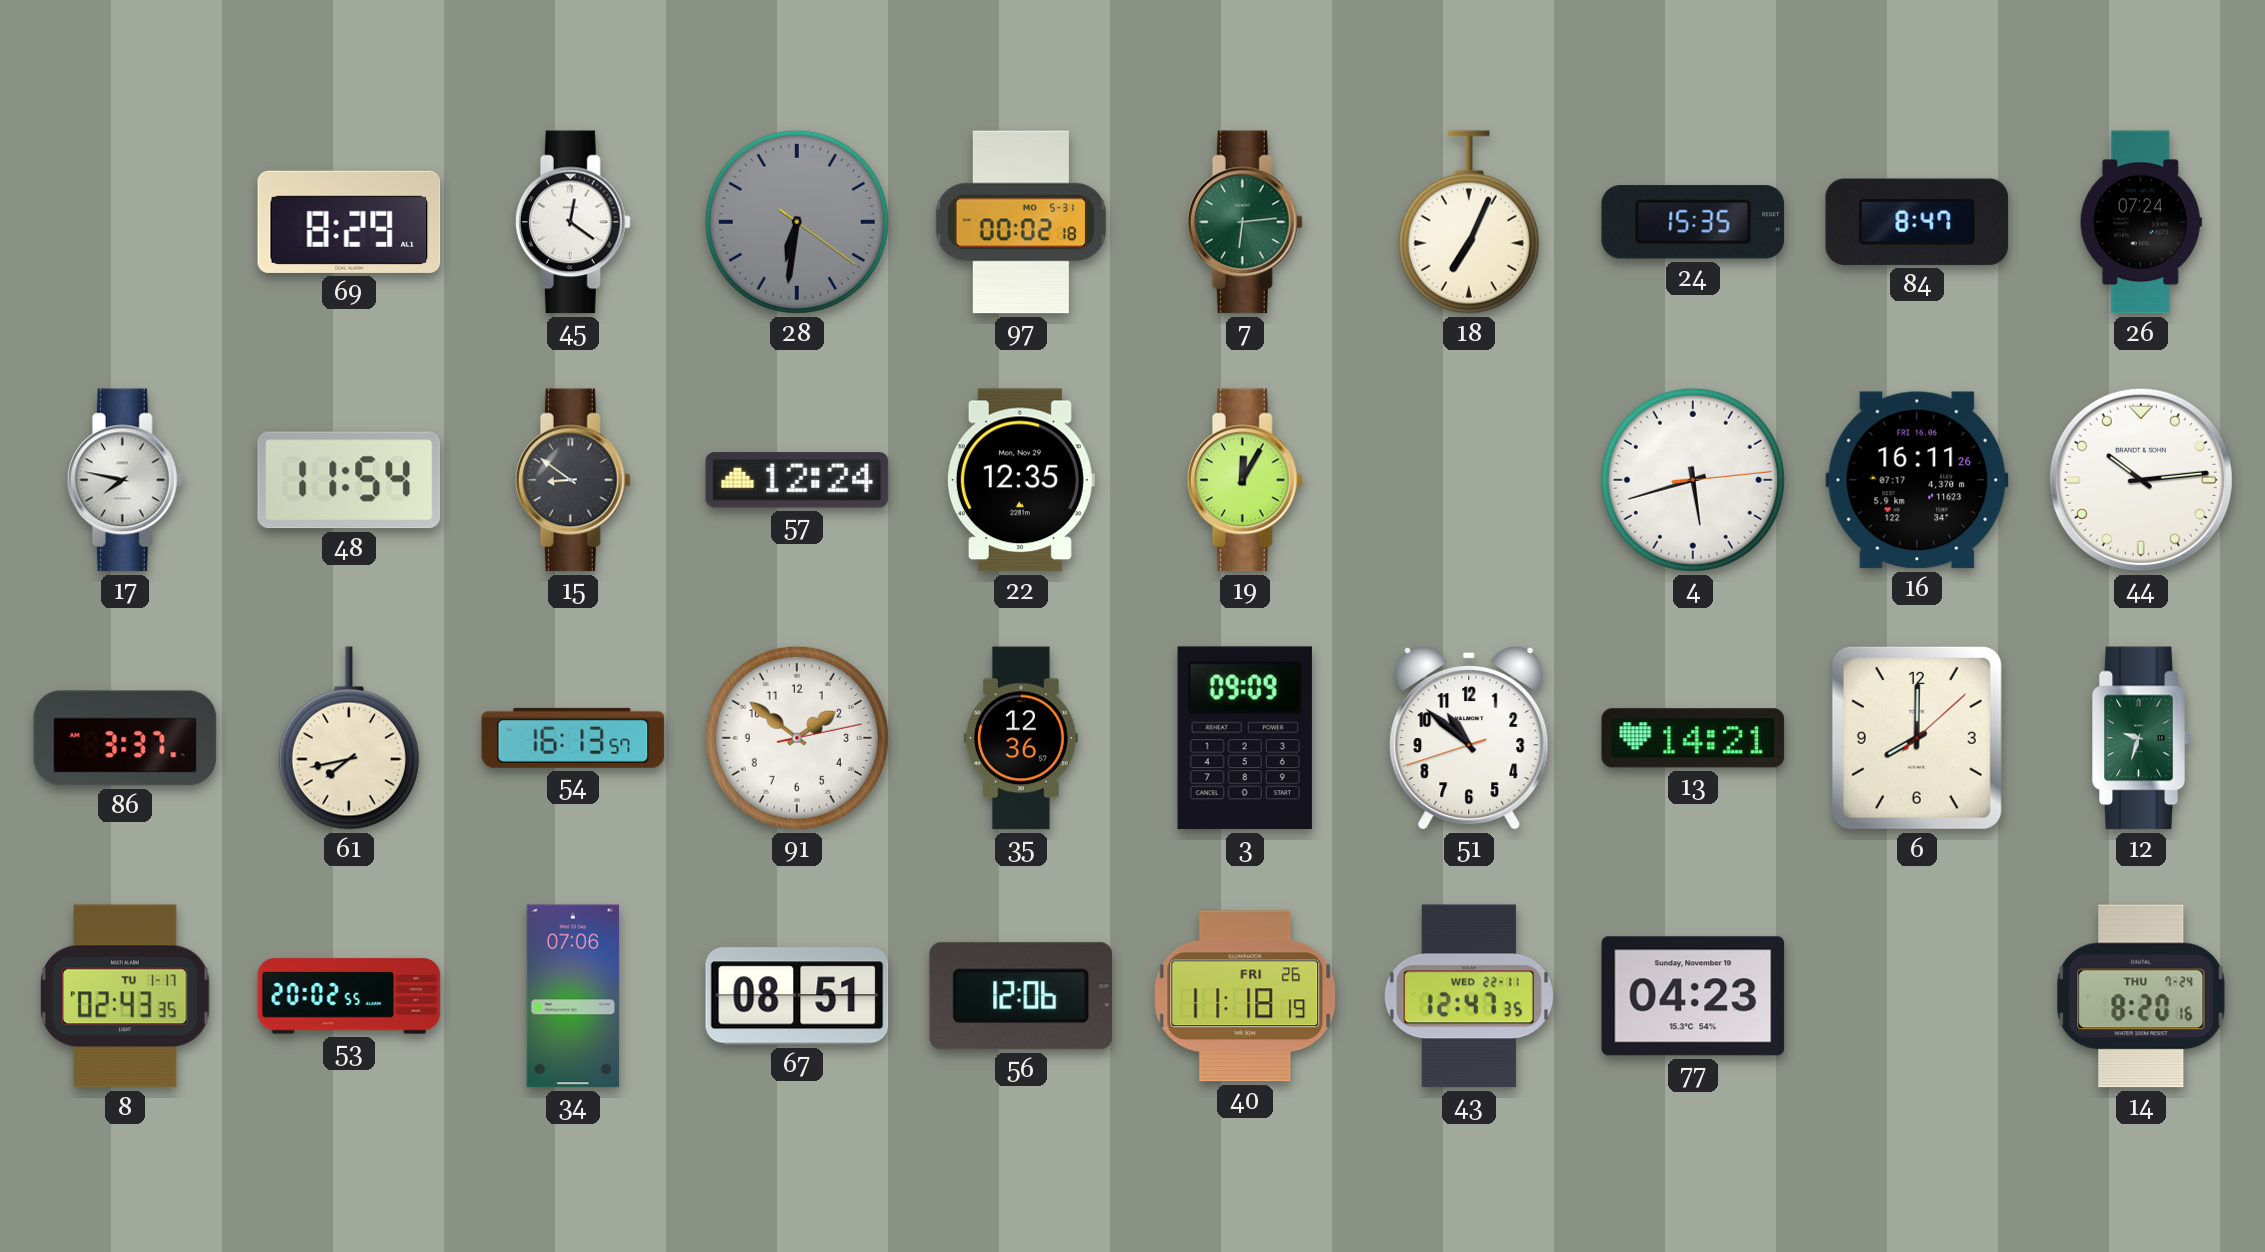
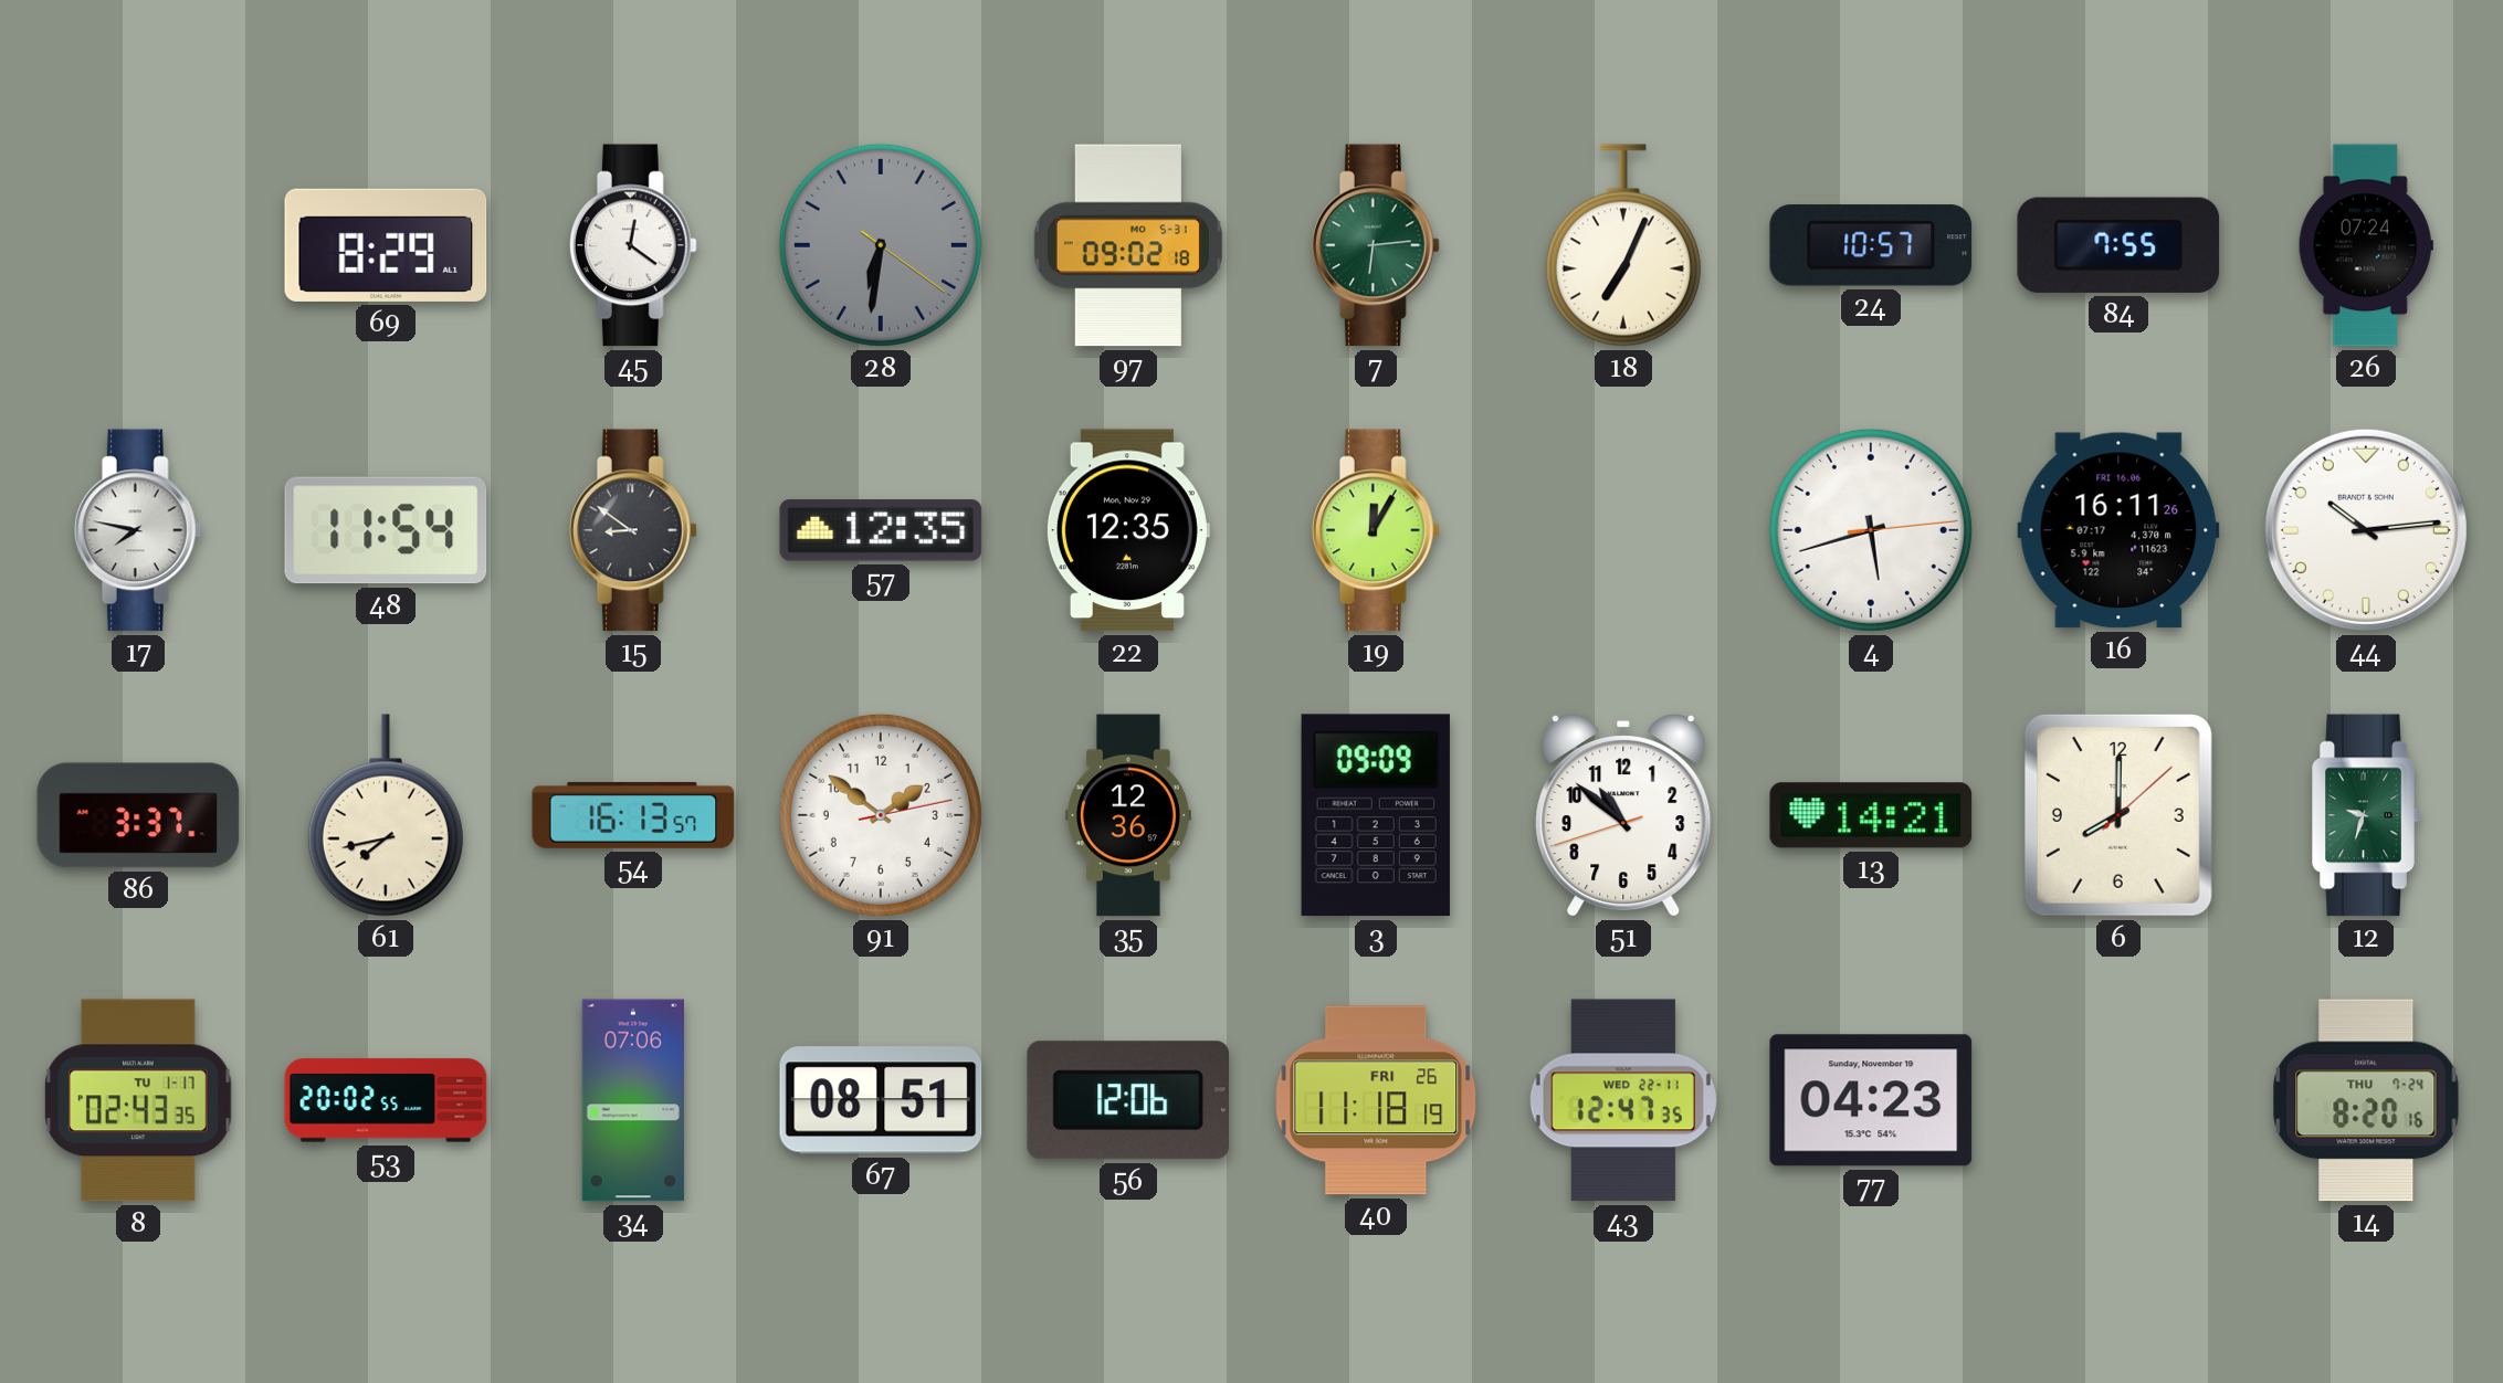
97: 00:02 -> 09:02 (1128, 245)
24: 15:35 -> 10:57 (1871, 245)
84: 8:47 -> 7:55 (2118, 245)
57: 12:24 -> 12:35 (881, 530)
